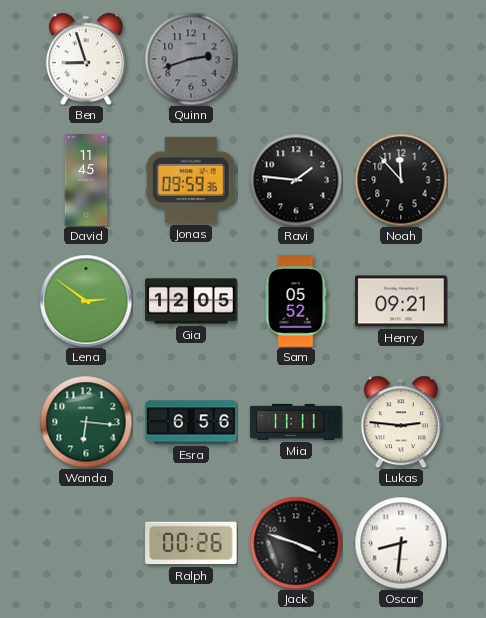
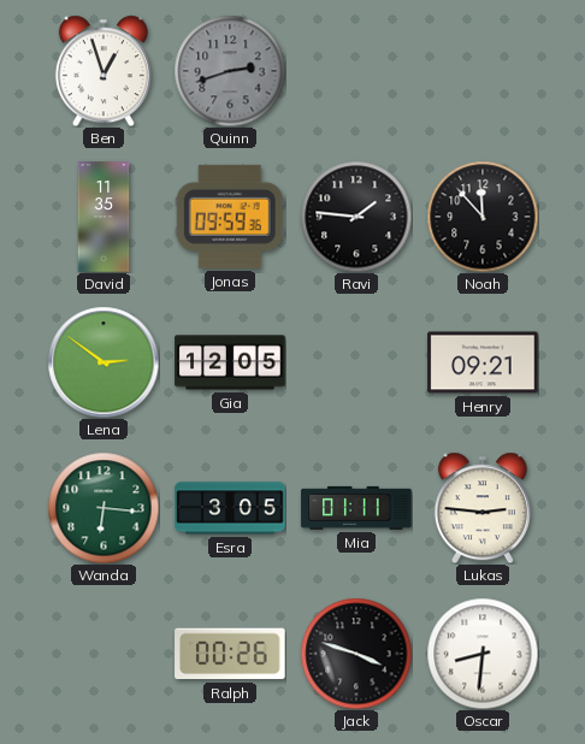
Ben: 8:57 -> 12:57 (104, 71)
David: 11:45 -> 11:35 (104, 217)
Sam: 05:52 -> none (296, 301)
Esra: 6:56 -> 3:05 (230, 508)
Mia: 11:11 -> 01:11 (356, 508)
